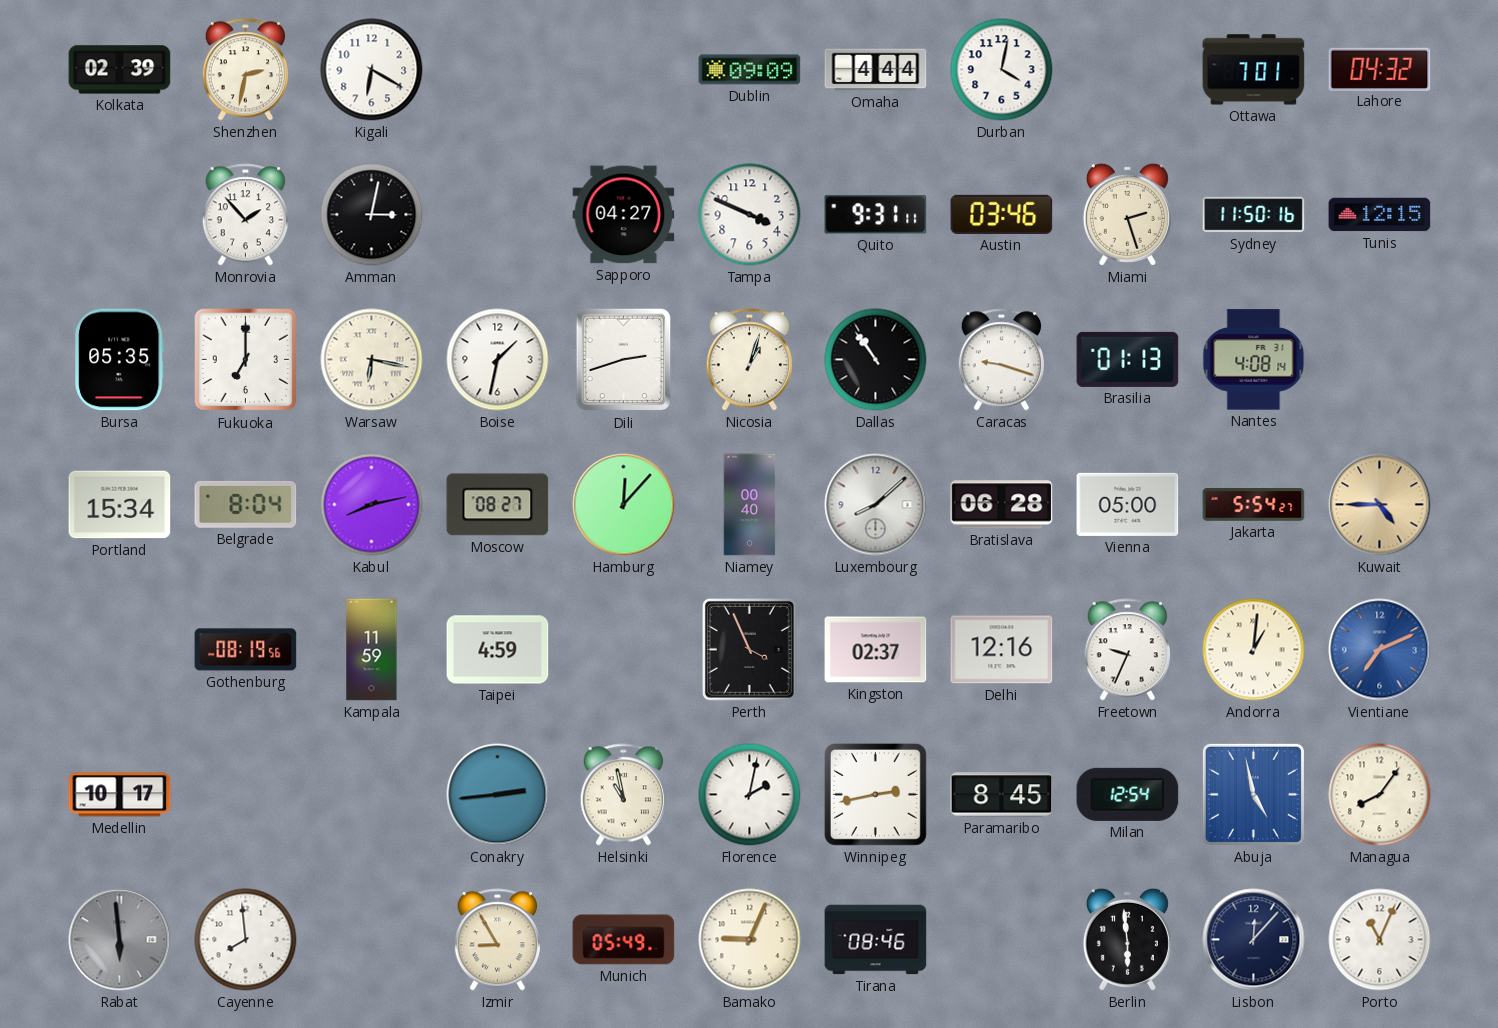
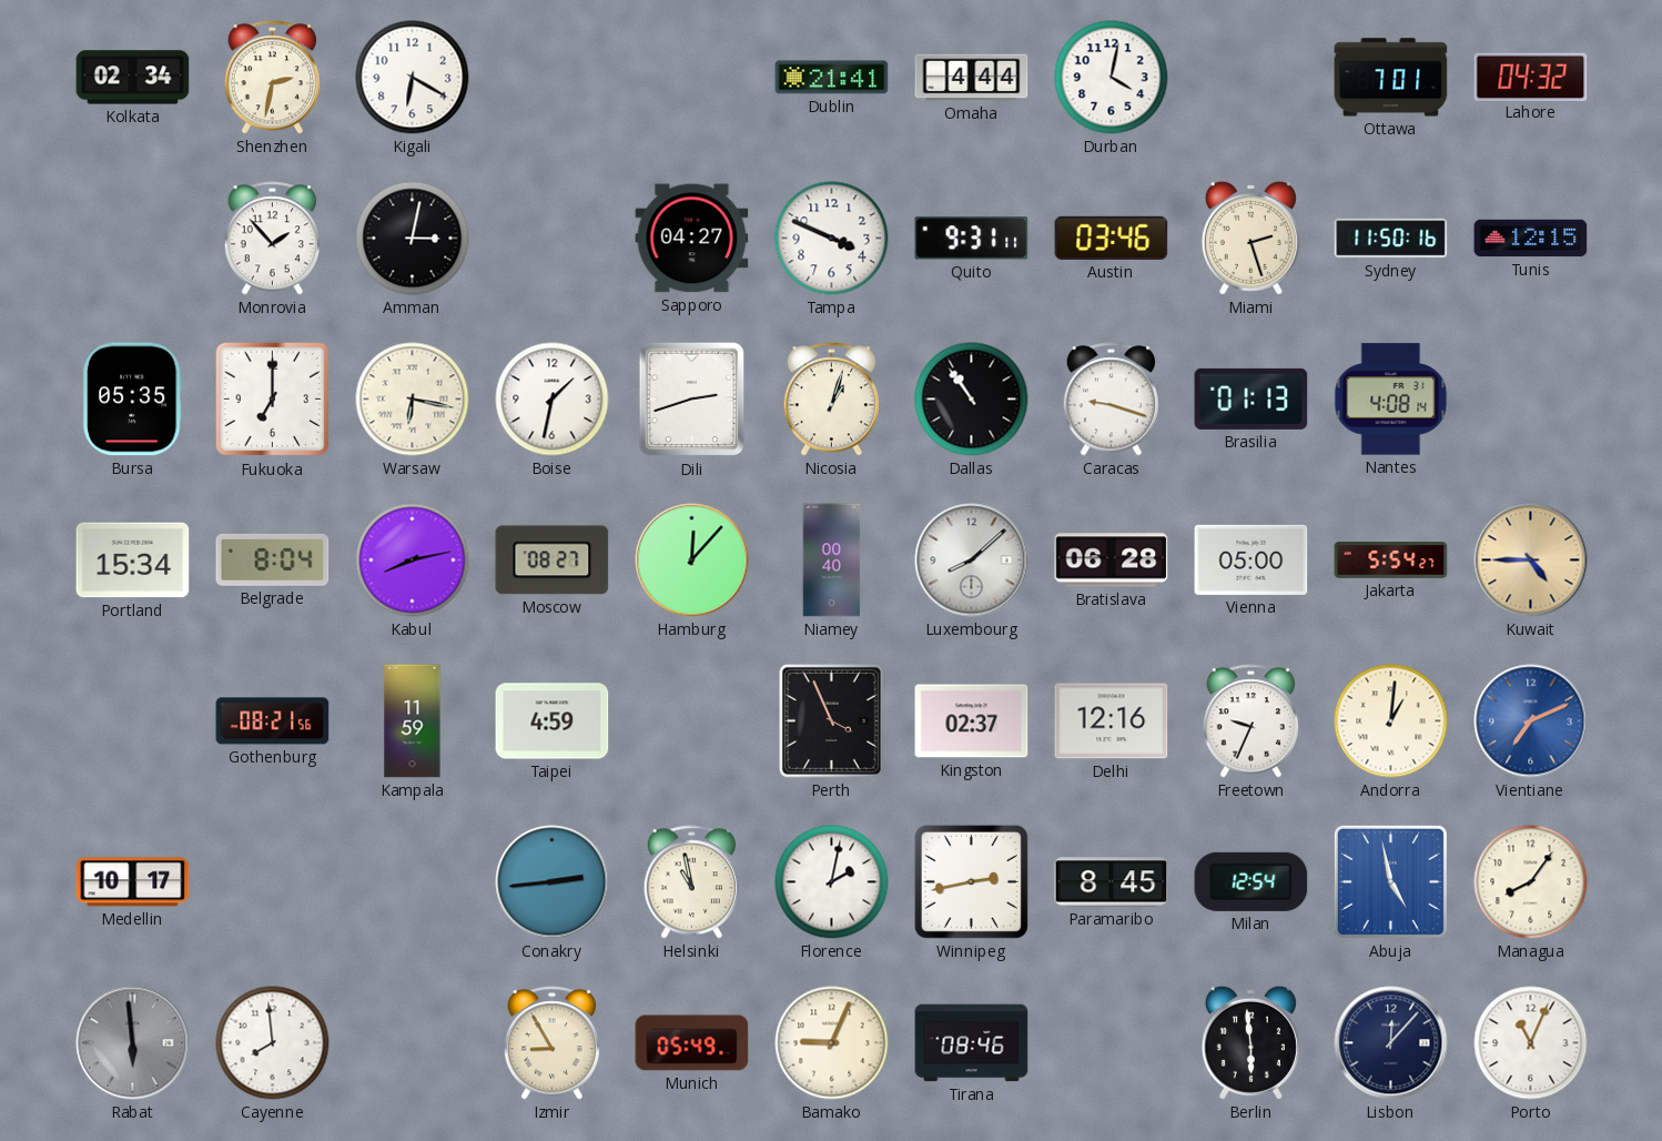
Kolkata: 02:39 -> 02:34 (133, 78)
Dublin: 09:09 -> 21:41 (832, 78)
Gothenburg: 08:19 -> 08:21 (273, 721)
